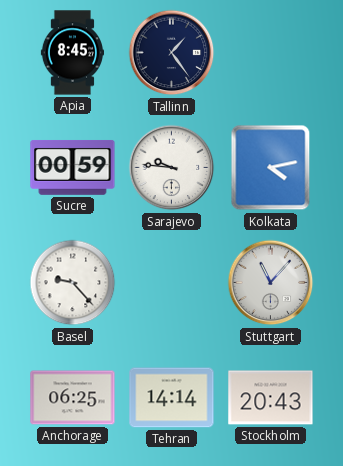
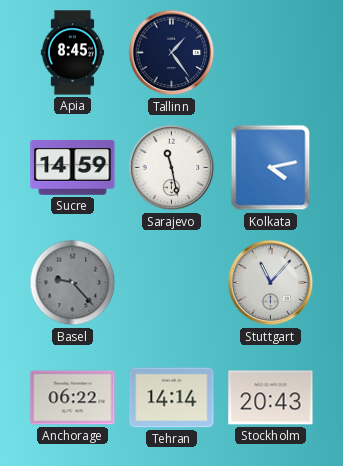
Sucre: 00:59 -> 14:59 (73, 168)
Sarajevo: 9:46 -> 11:28 (172, 168)
Basel dial: white -> grey (73, 283)
Anchorage: 06:25 -> 06:22 (73, 398)
